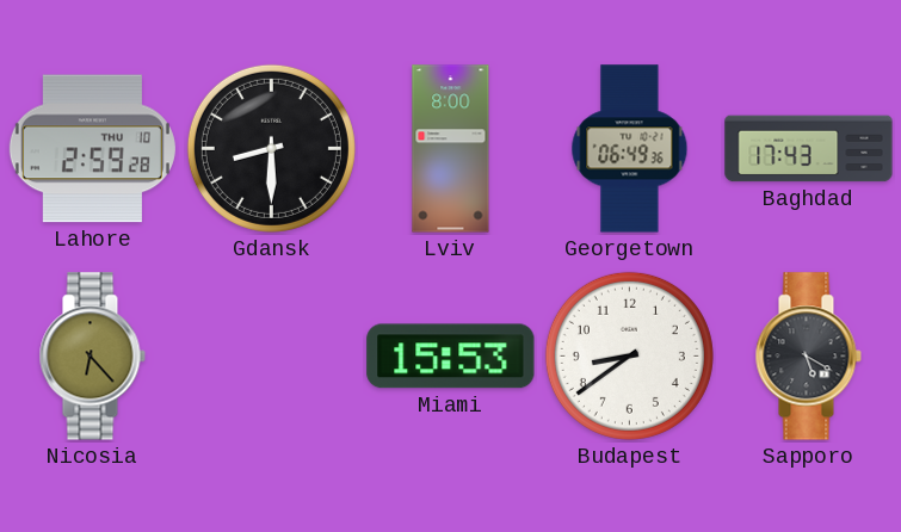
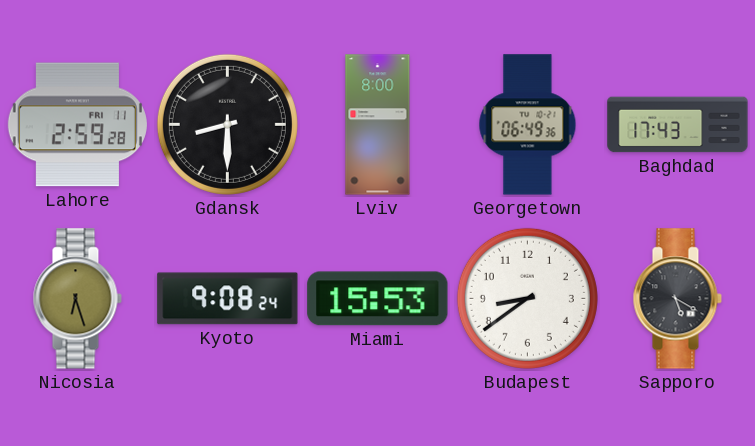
Lahore date: THU 10 -> FRI 11 (77, 125)
Nicosia: 6:23 -> 6:27 (77, 299)
Kyoto: none -> 9:08 (228, 299)
